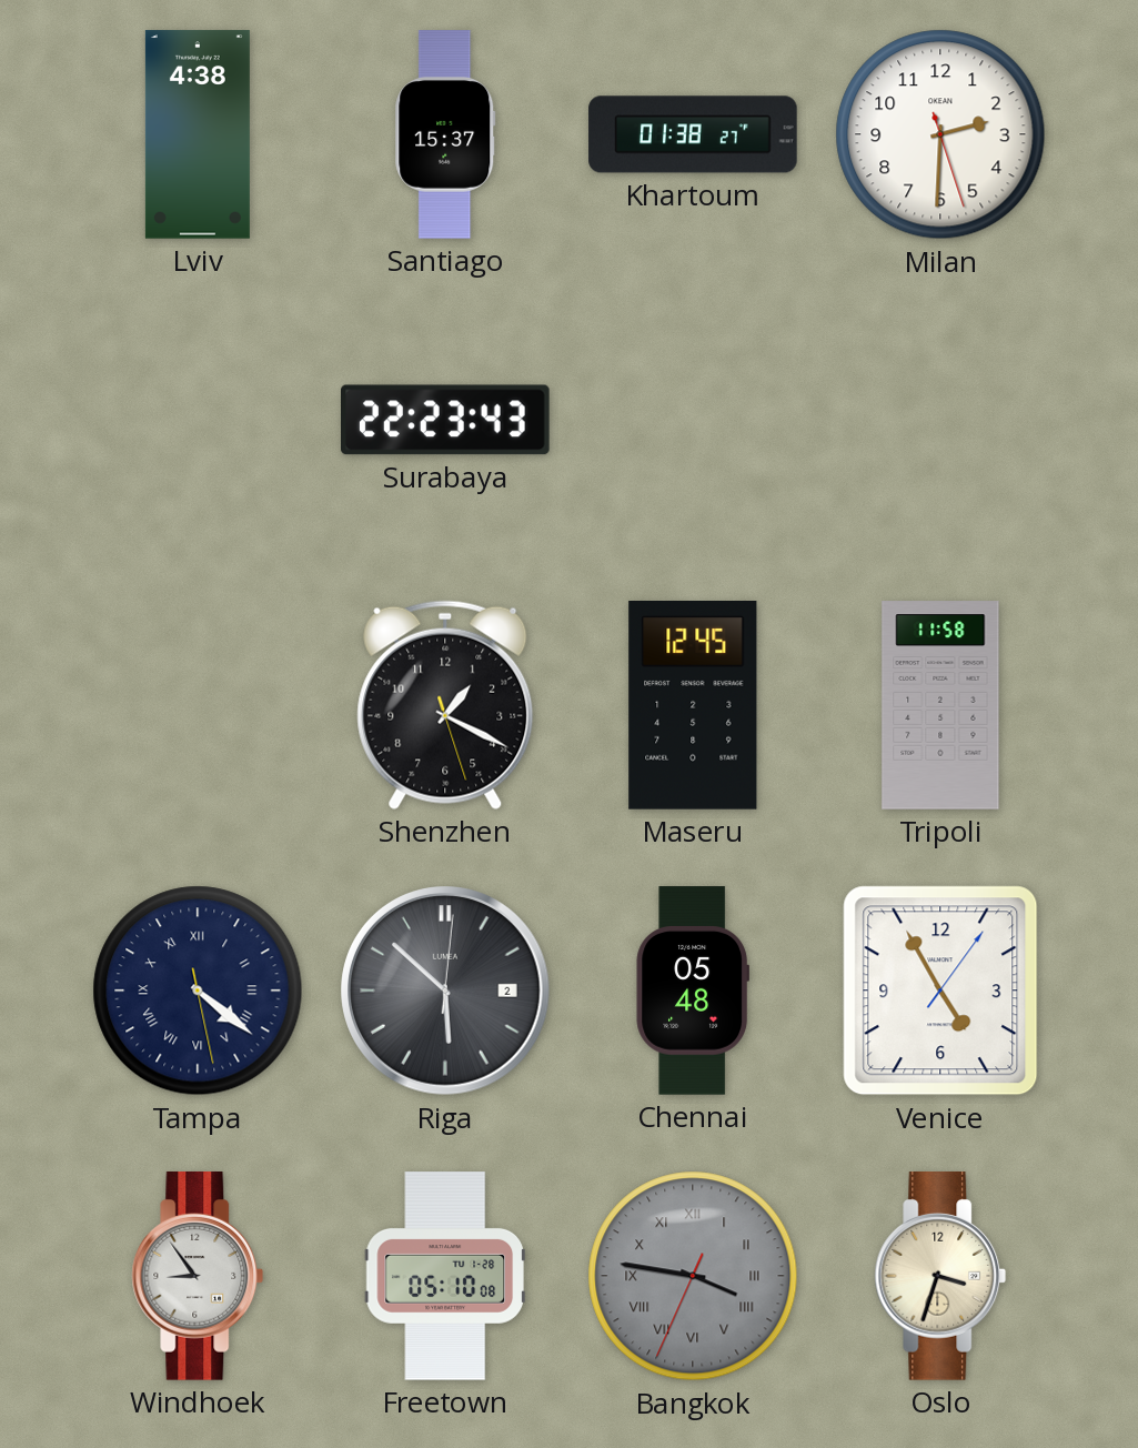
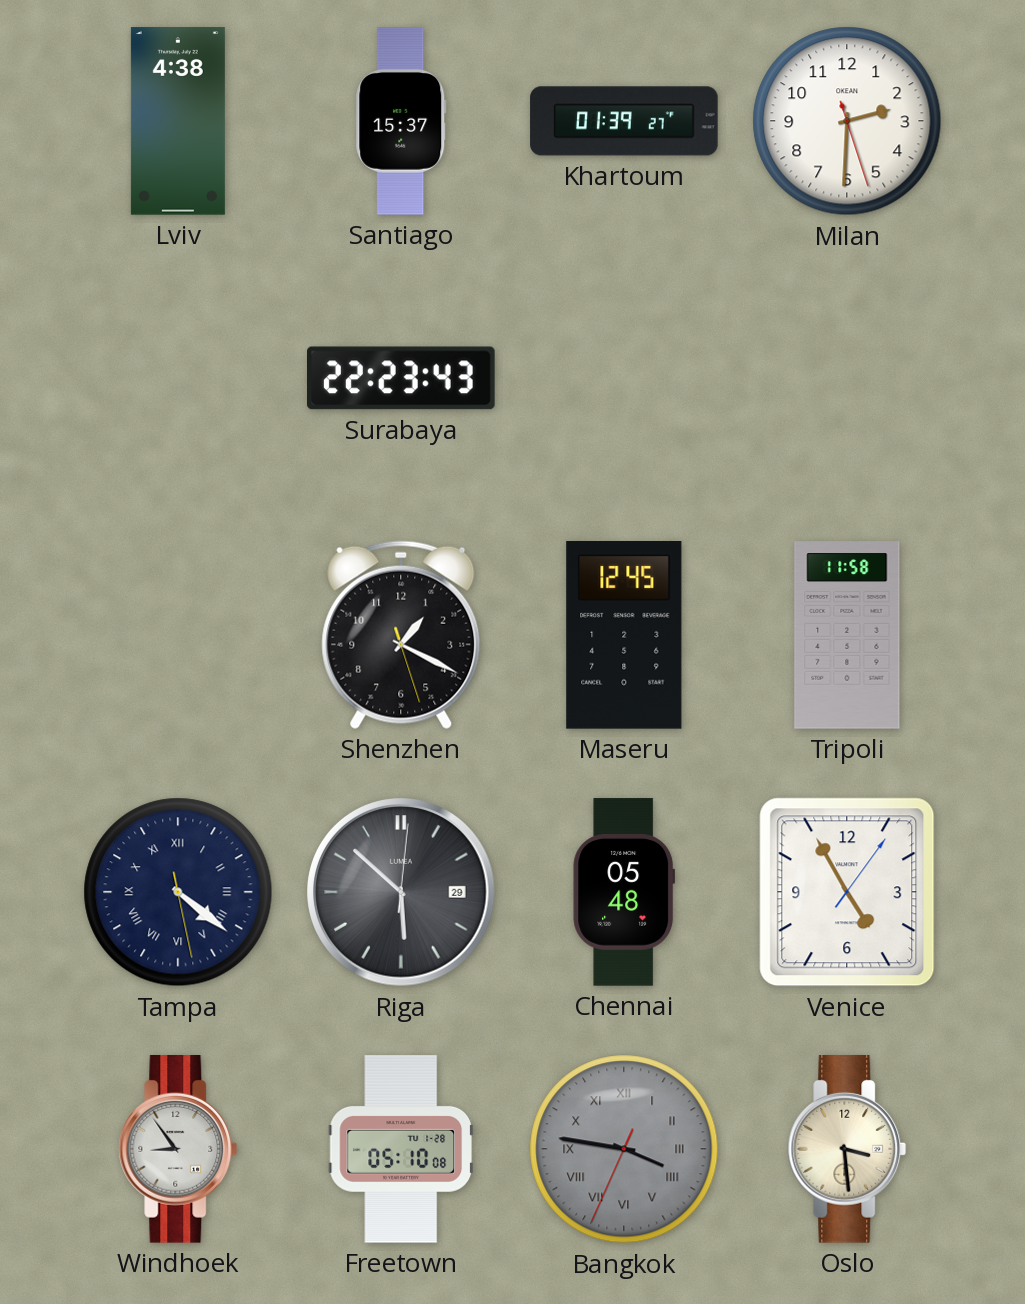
Khartoum: 01:38 -> 01:39 (624, 121)
Riga date: 2 -> 29 (401, 892)
Oslo: 3:33 -> 3:29 (847, 1149)
